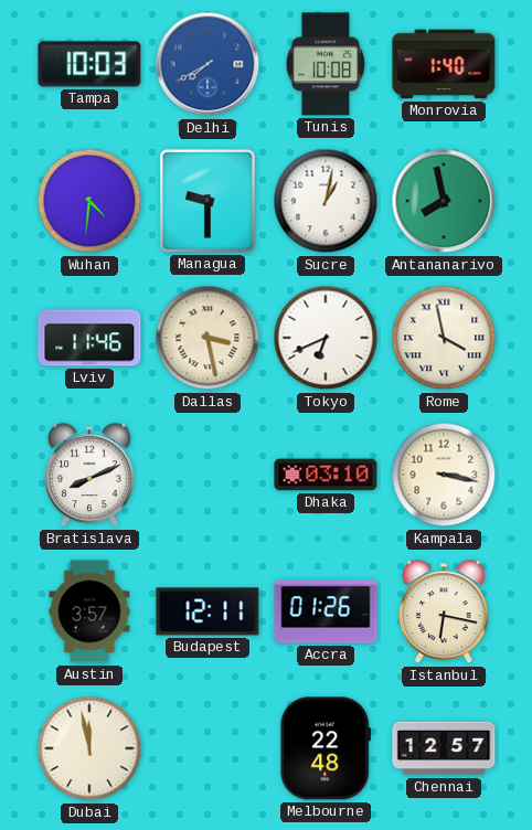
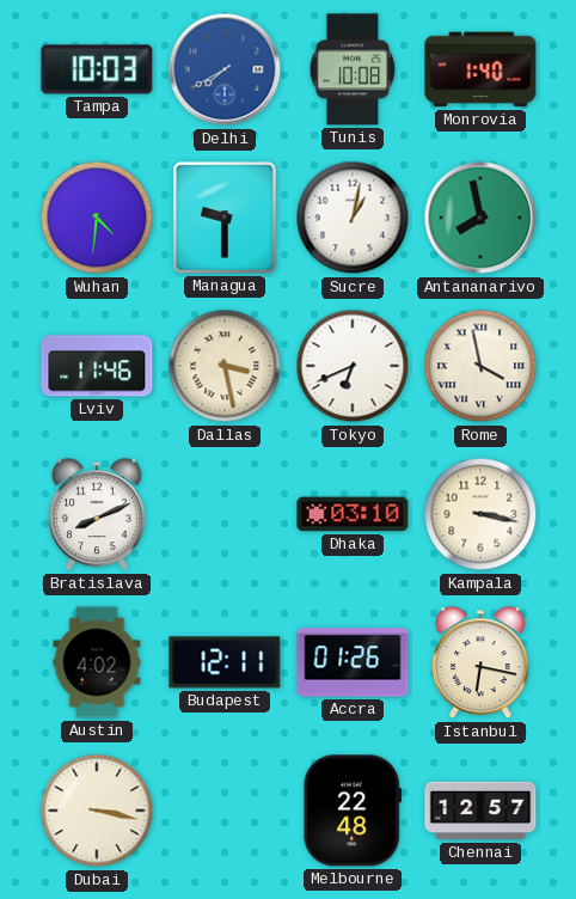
Austin: 3:57 -> 4:02 (97, 662)
Dubai: 11:58 -> 3:17 (97, 811)
